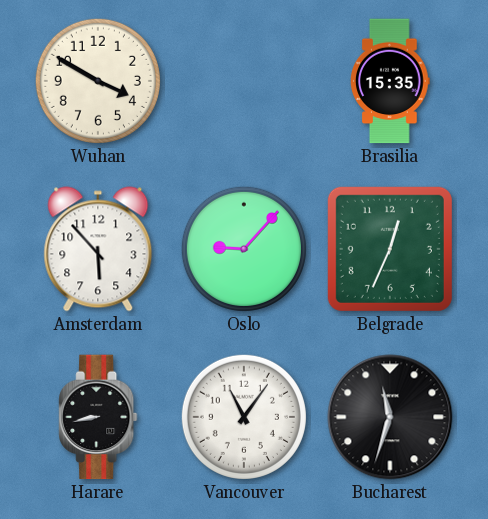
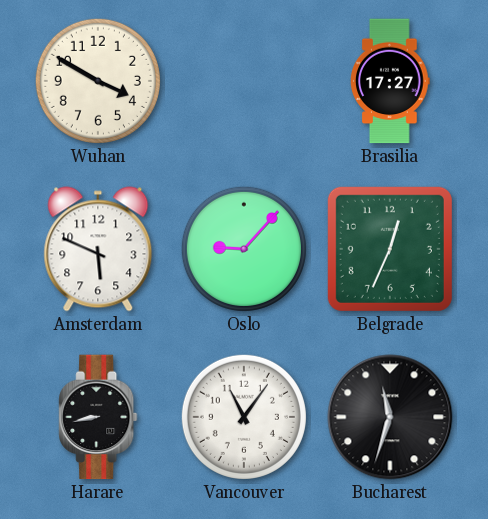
Brasilia: 15:35 -> 17:27 (390, 81)
Amsterdam: 5:53 -> 5:49 (98, 249)
